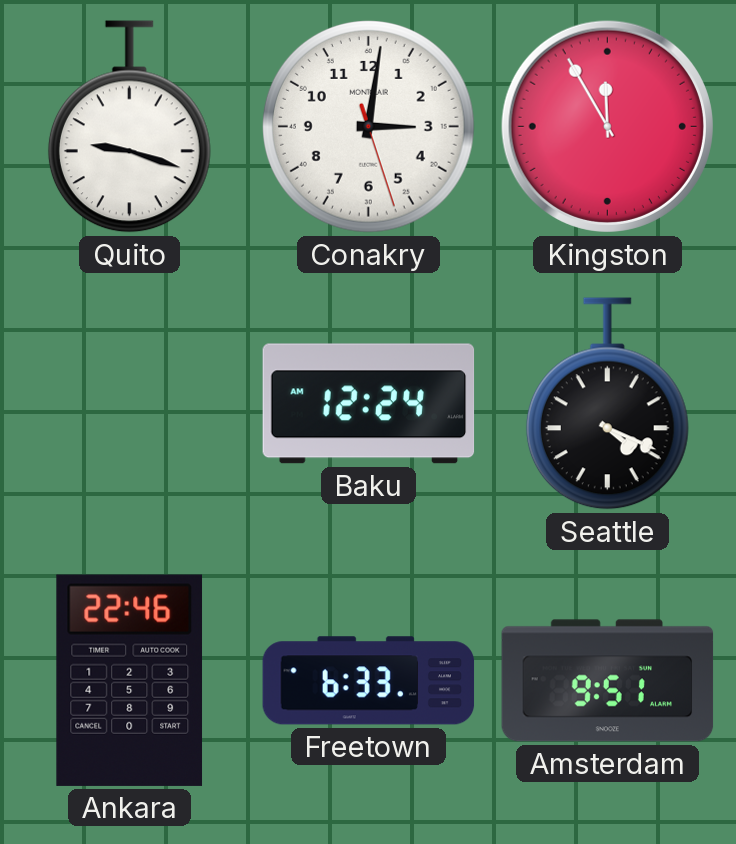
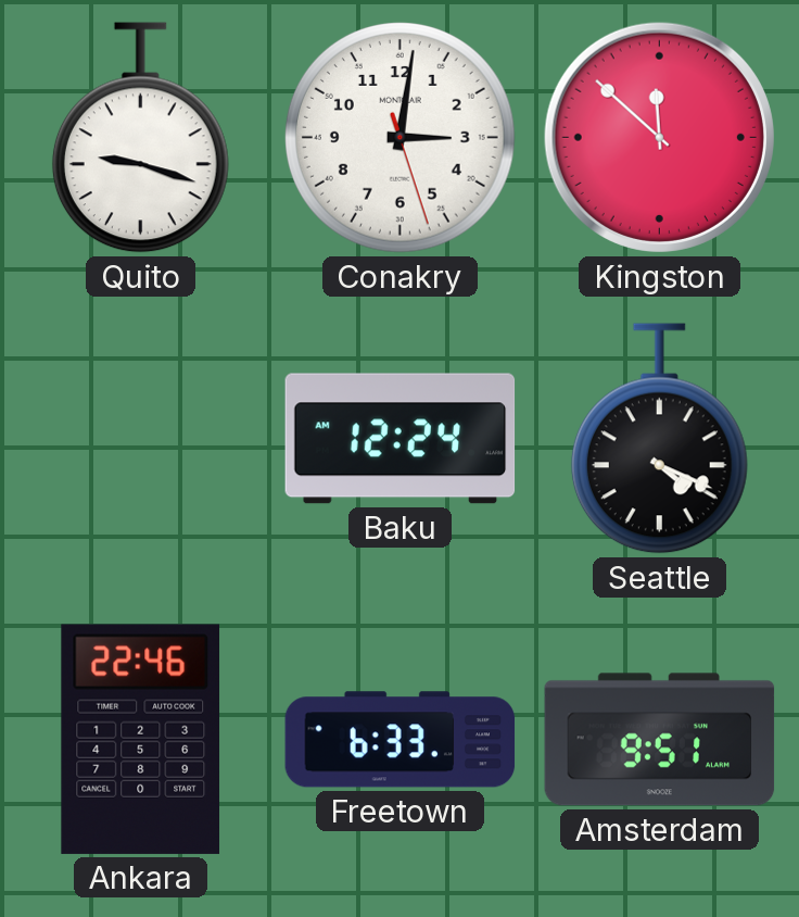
Kingston: 11:55 -> 11:52 (659, 137)
